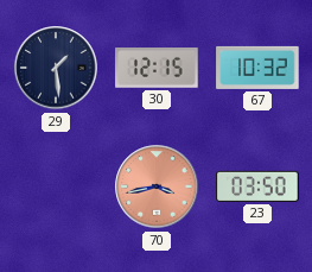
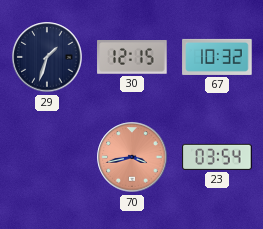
29: 1:29 -> 1:33 (47, 57)
23: 03:50 -> 03:54 (217, 157)
